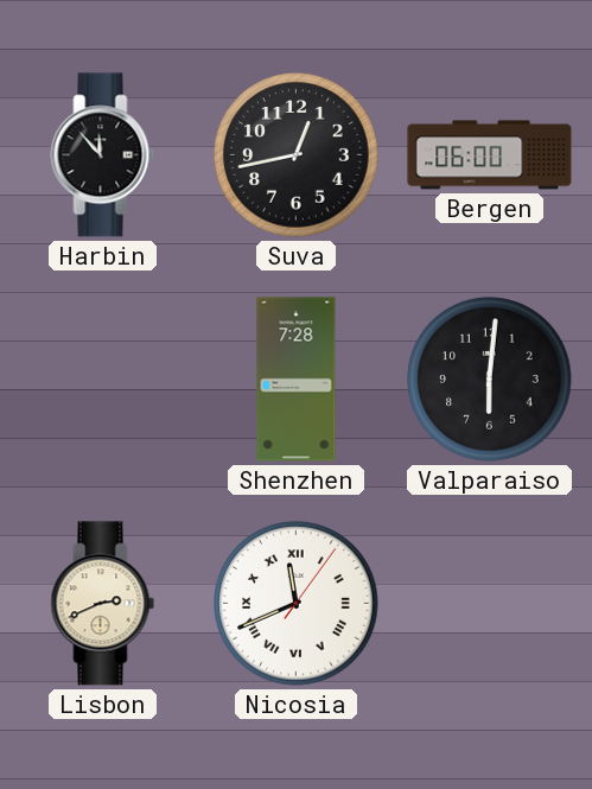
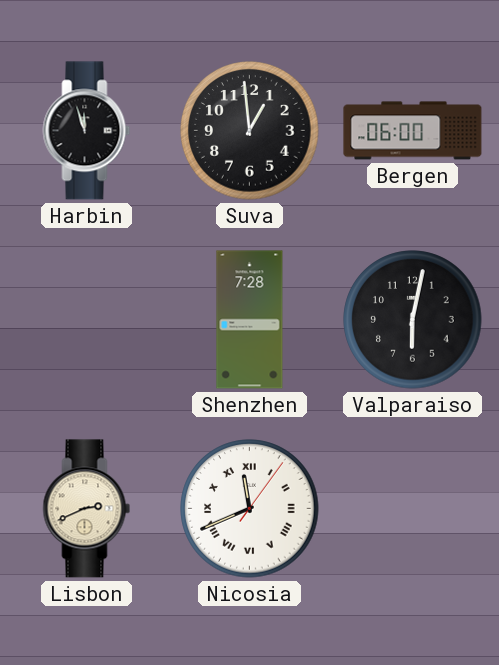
Harbin: 11:53 -> 11:57 (87, 131)
Suva: 12:43 -> 12:59 (250, 131)
Valparaiso: 6:01 -> 6:02 (413, 320)
